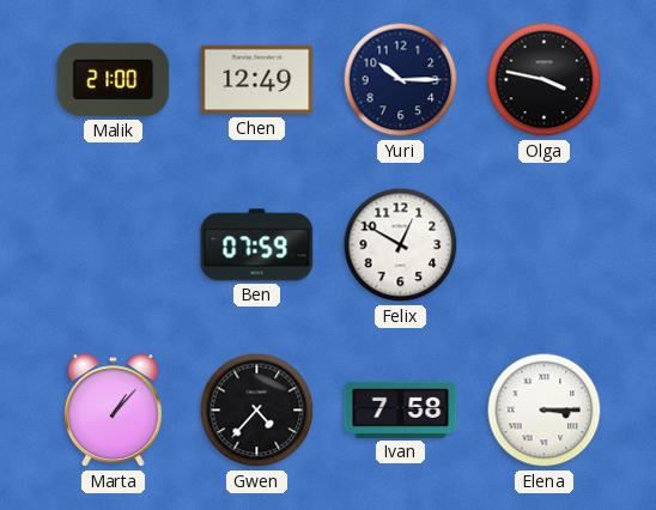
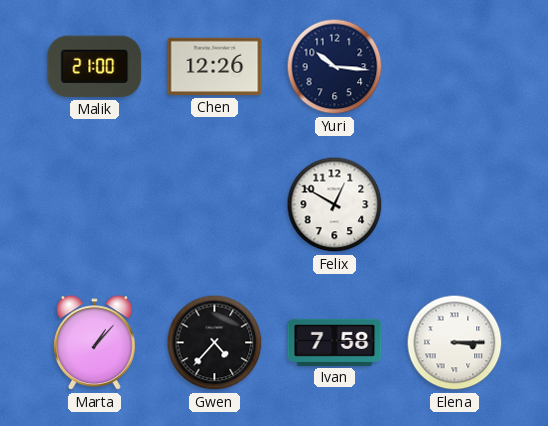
Chen: 12:49 -> 12:26 (215, 67)
Yuri: 10:15 -> 10:16 (335, 67)
Olga: 3:47 -> none (545, 80)
Ben: 07:59 -> none (257, 245)
